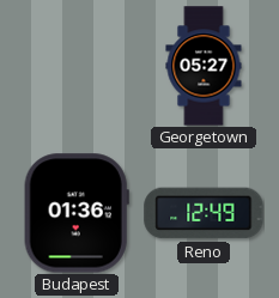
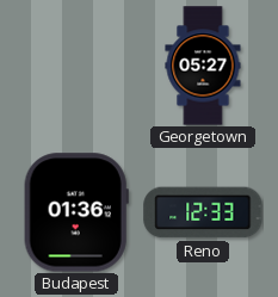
Reno: 12:49 -> 12:33 (203, 212)
